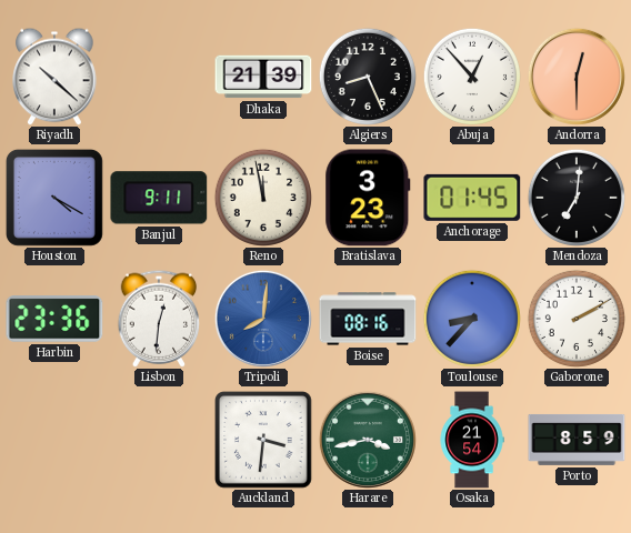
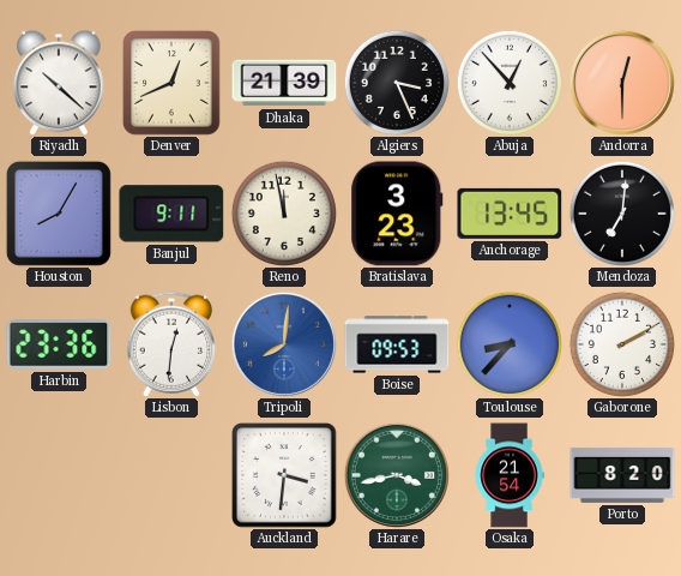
Denver: none -> 12:41 (173, 84)
Algiers: 8:26 -> 3:26 (397, 83)
Houston: 4:20 -> 8:05 (59, 214)
Anchorage: 01:45 -> 13:45 (510, 214)
Boise: 08:16 -> 09:53 (397, 344)
Porto: 8:59 -> 8:20 (622, 475)
